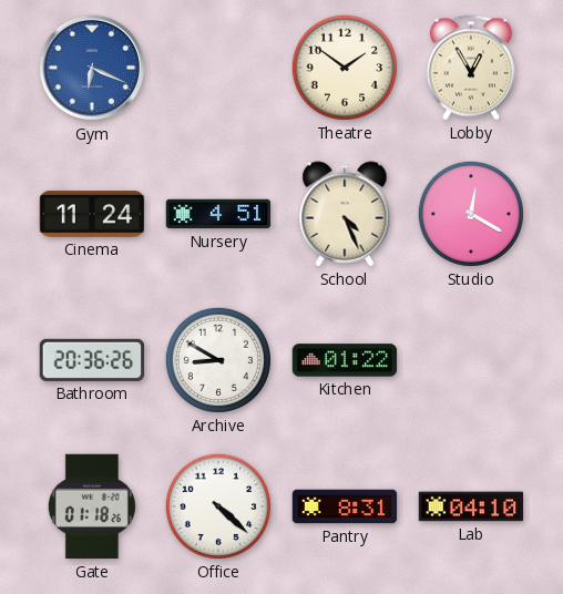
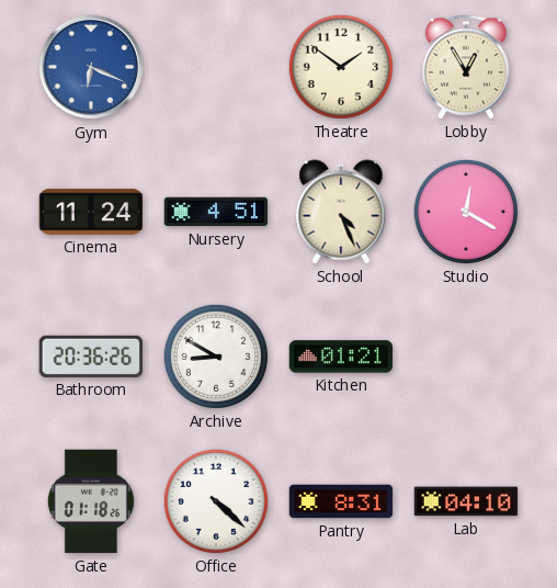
Kitchen: 01:22 -> 01:21 (341, 357)
